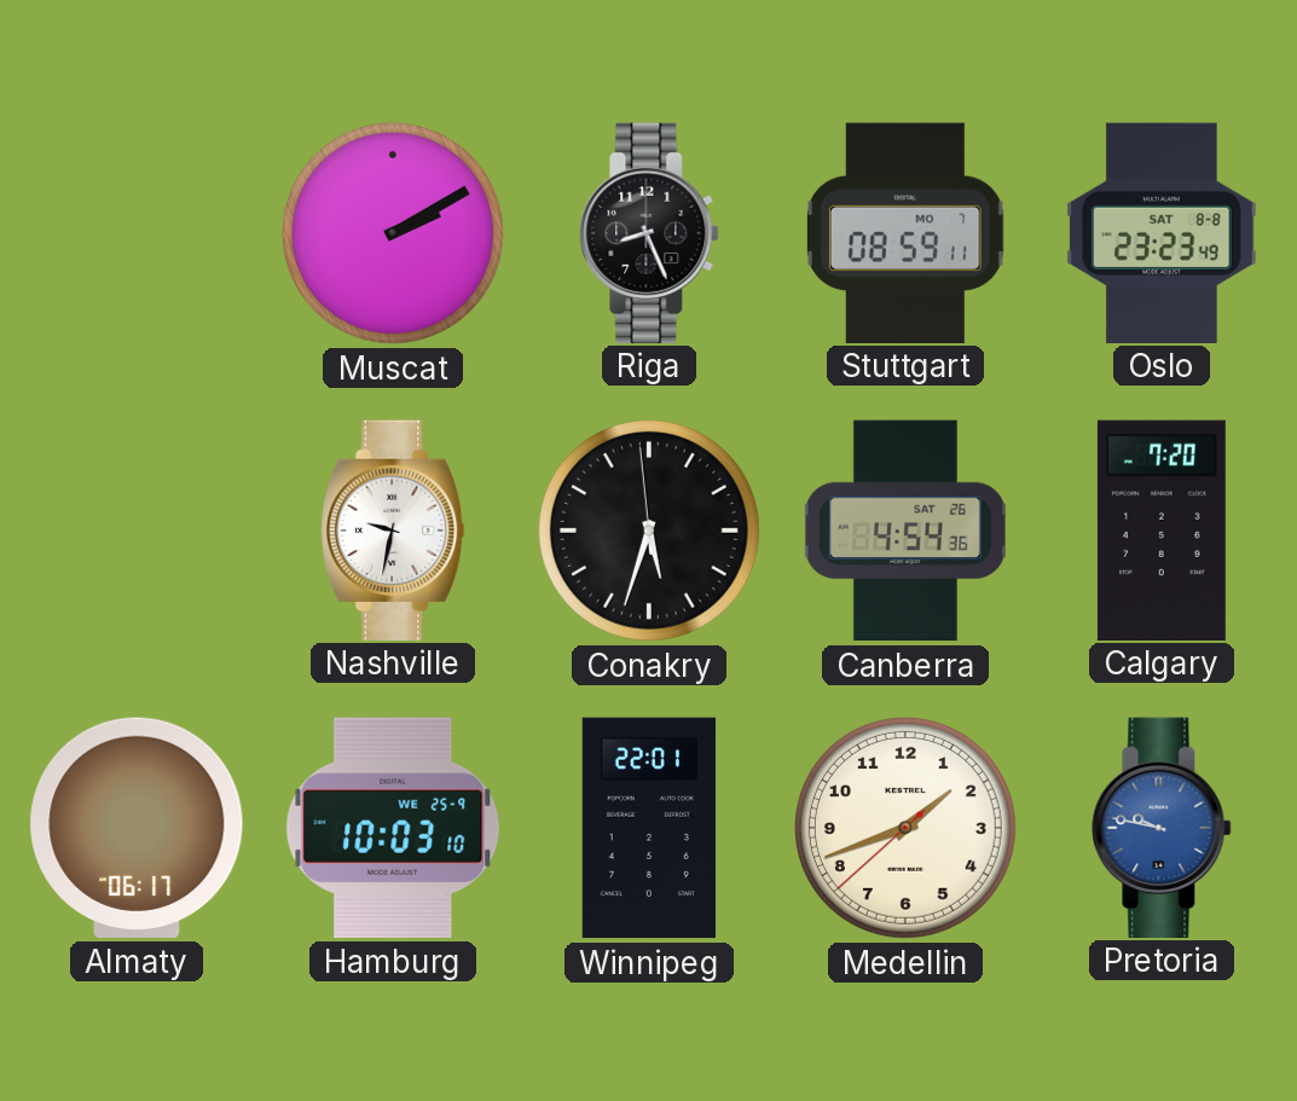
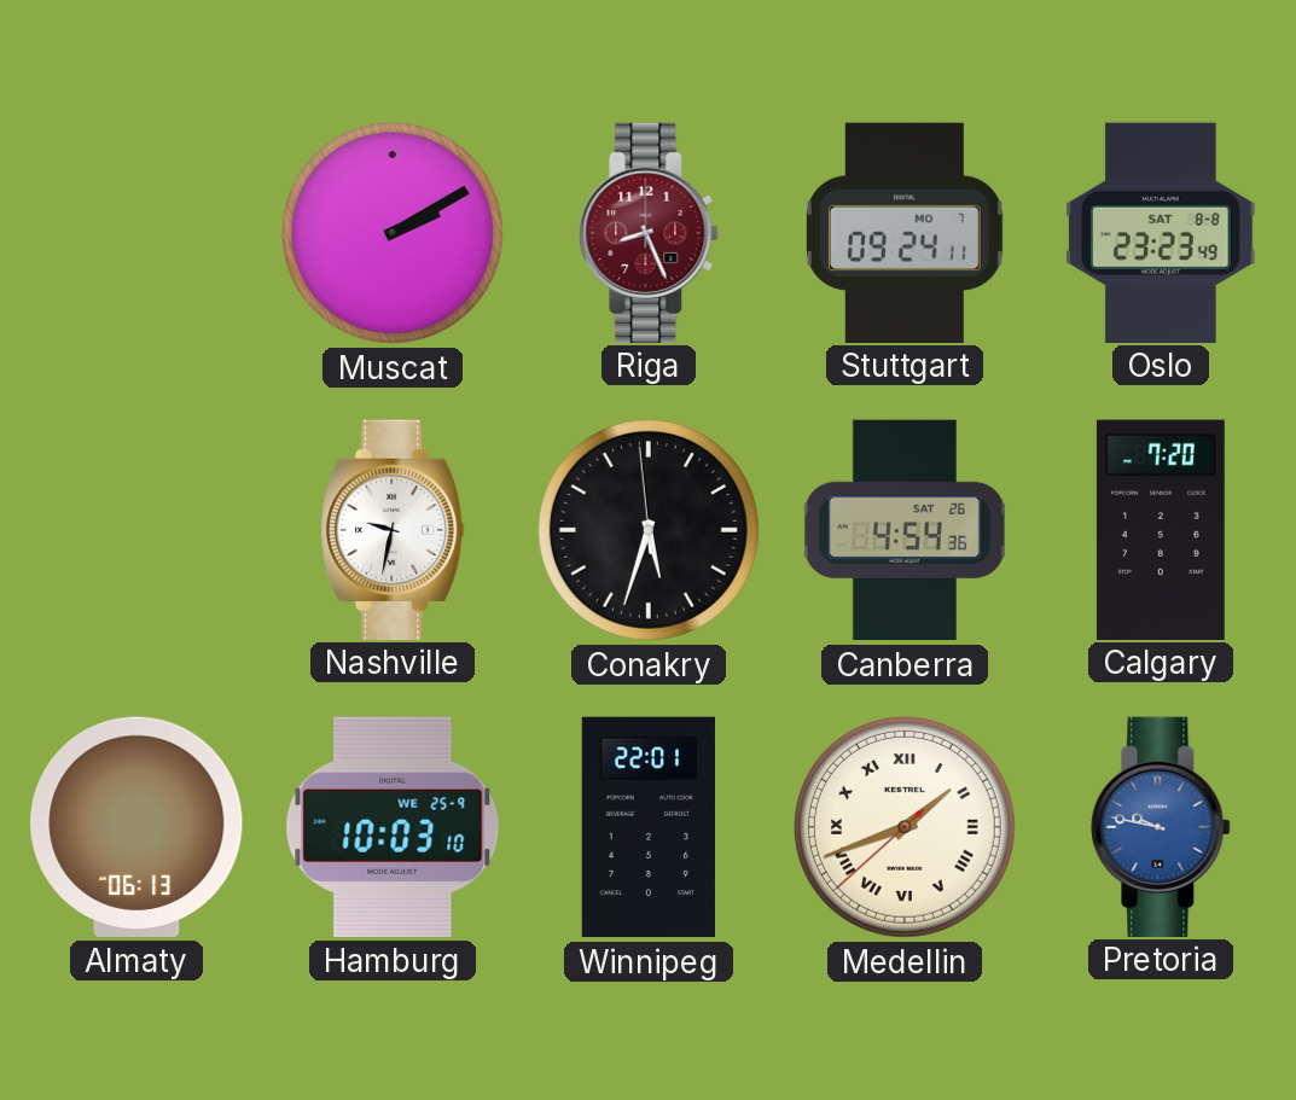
Riga dial: black -> burgundy (649, 232)
Stuttgart: 08:59 -> 09:24 (906, 232)
Almaty: 06:17 -> 06:13 (136, 827)
Medellin numerals: Arabic -> Roman (905, 827)
